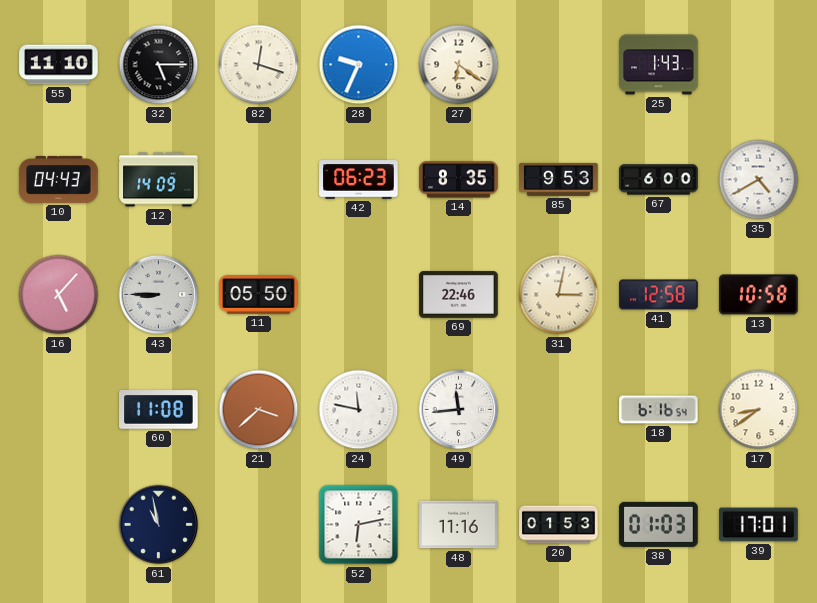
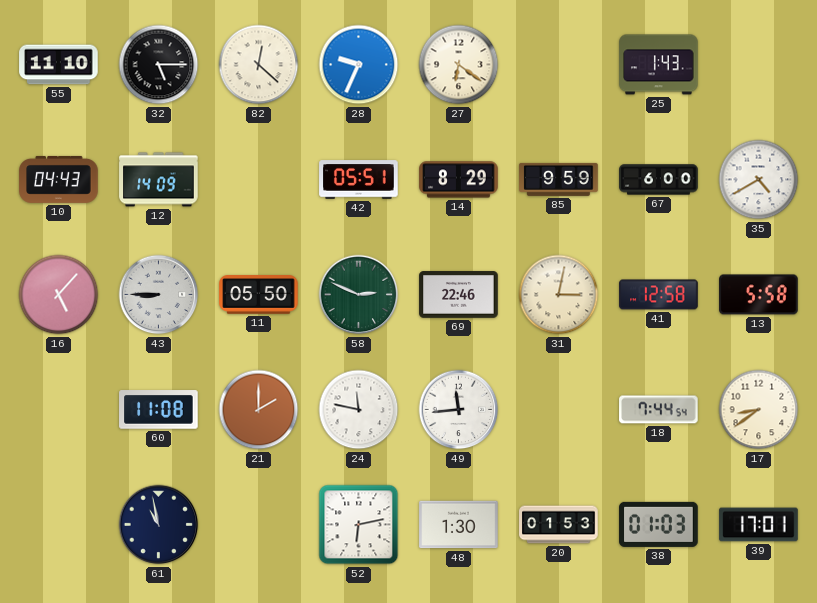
82: 12:18 -> 12:22 (259, 65)
42: 06:23 -> 05:51 (359, 180)
14: 8:35 -> 8:29 (459, 180)
85: 9:53 -> 9:59 (559, 179)
58: none -> 2:49 (359, 295)
13: 10:58 -> 5:58 (759, 295)
21: 3:38 -> 2:00 (259, 410)
18: 6:16 -> 7:44 (659, 410)
48: 11:16 -> 1:30 (459, 525)
